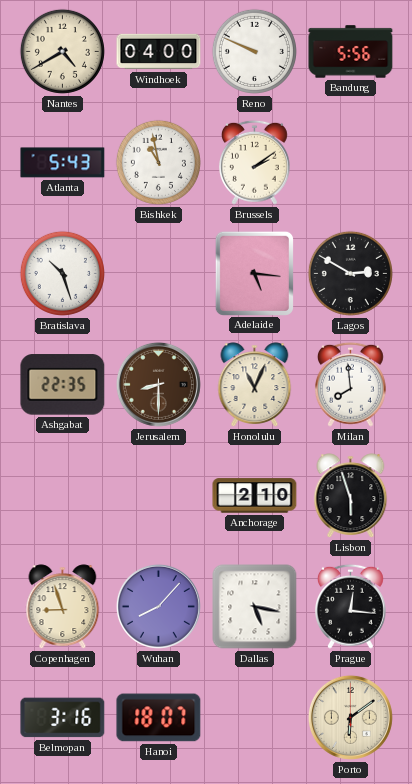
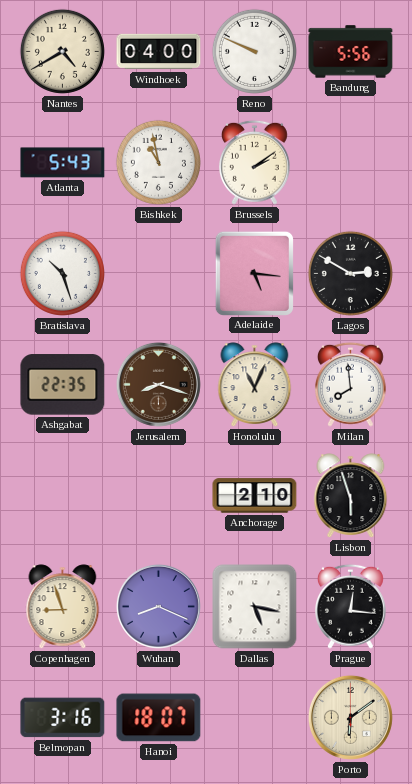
Jerusalem: 8:30 -> 8:18 (158, 384)
Wuhan: 8:07 -> 8:19 (158, 606)
